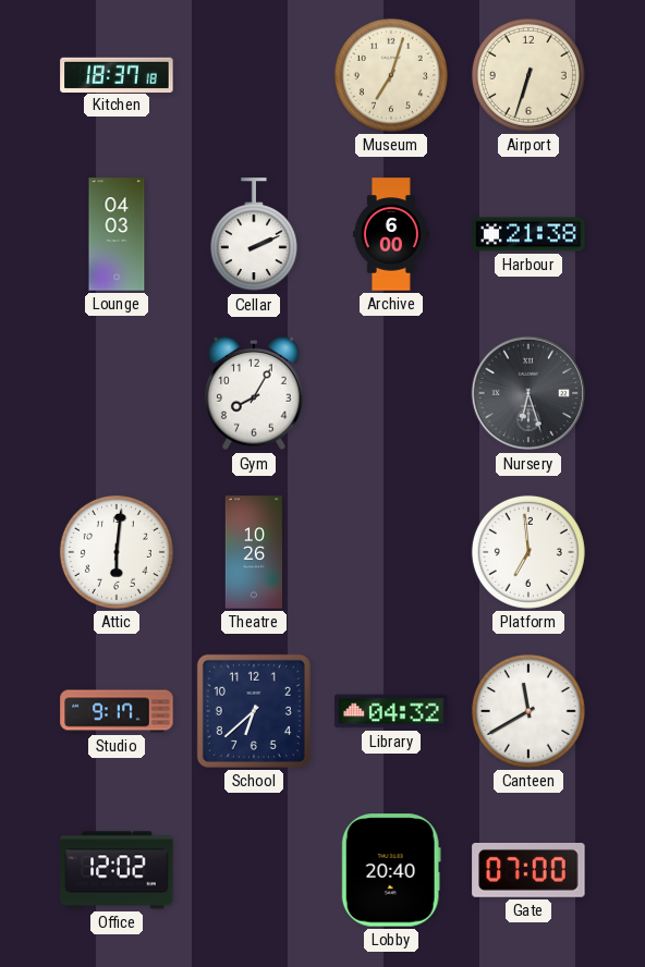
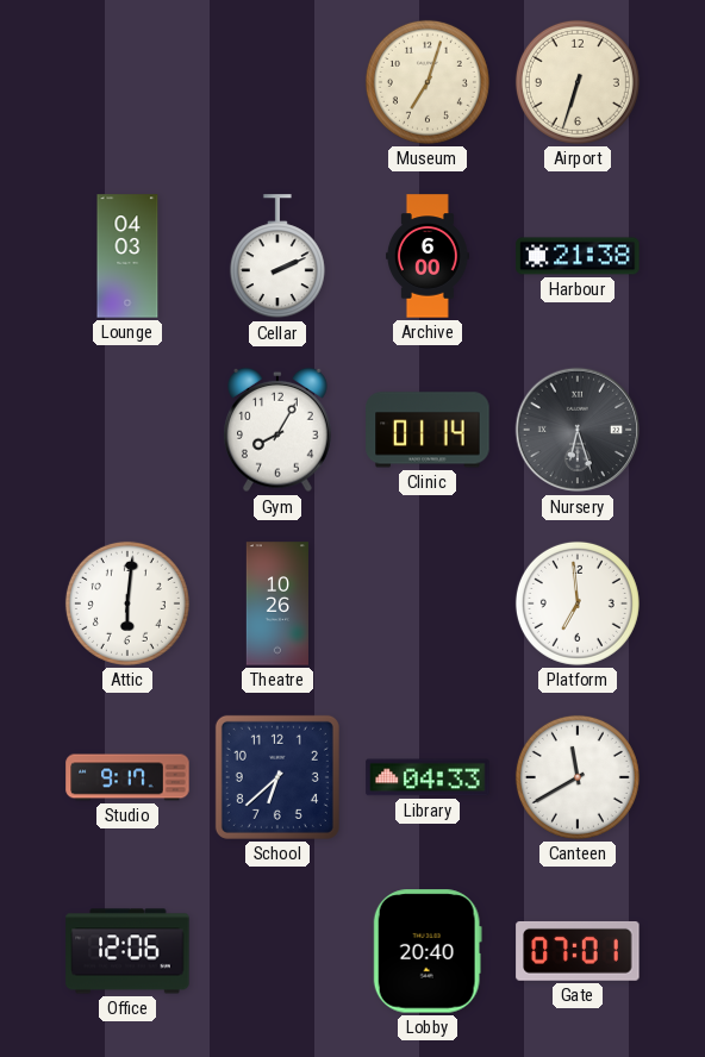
Kitchen: 18:37 -> none (117, 74)
Clinic: none -> 01:14 (428, 430)
Library: 04:32 -> 04:33 (428, 777)
Office: 12:02 -> 12:06 (127, 951)
Gate: 07:00 -> 07:01 (578, 951)
